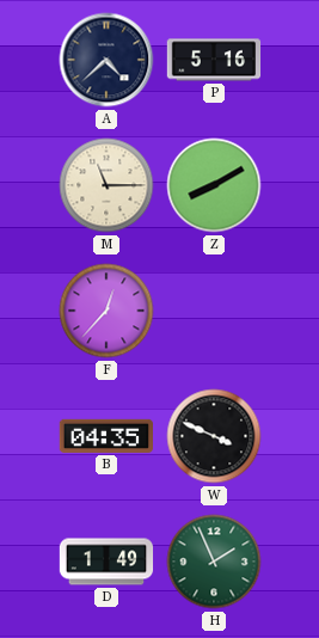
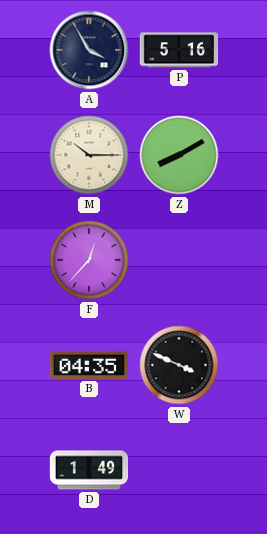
A: 4:38 -> 3:55 (89, 50)
M: 11:15 -> 10:15 (89, 155)
H: 1:56 -> none (214, 562)
